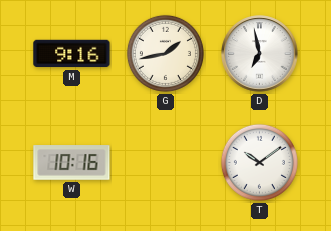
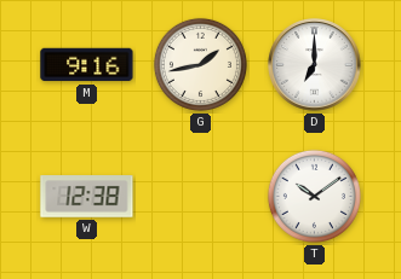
D: 6:58 -> 7:00 (315, 65)
W: 10:16 -> 12:38 (87, 197)
